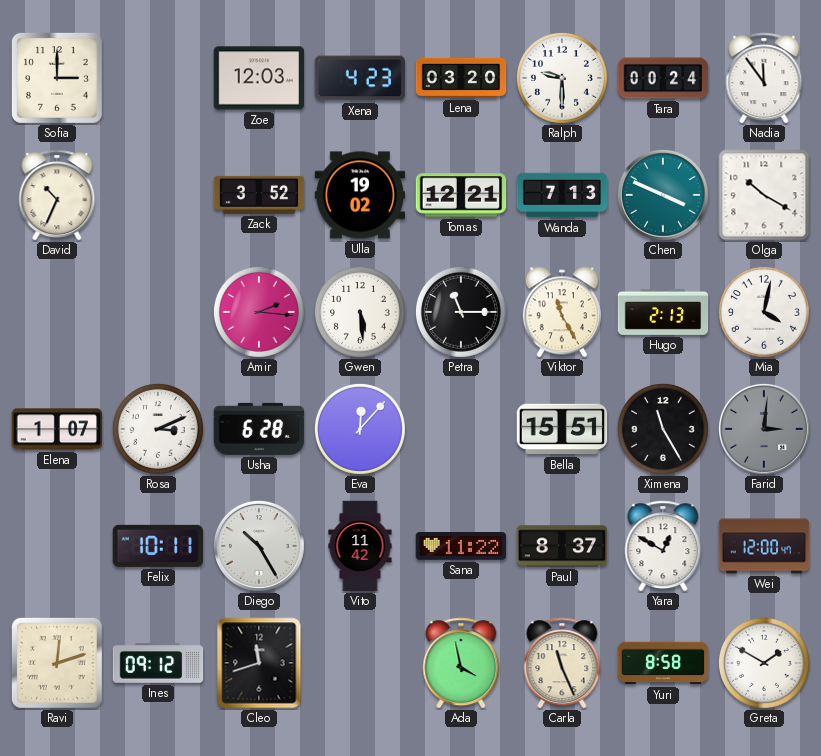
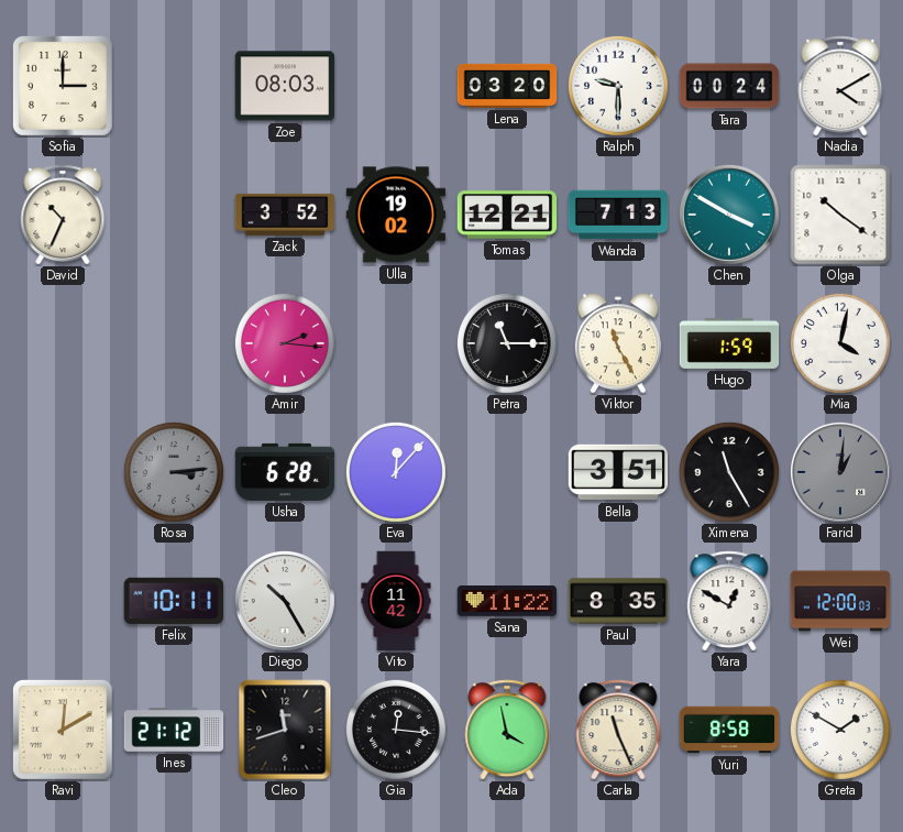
Zoe: 12:03 -> 08:03 (285, 86)
Xena: 4:23 -> none (360, 78)
Nadia: 11:54 -> 4:10 (840, 86)
Chen: 3:49 -> 3:50 (729, 215)
Olga: 10:20 -> 10:21 (840, 215)
Gwen: 5:29 -> none (360, 312)
Hugo: 2:13 -> 1:59 (729, 343)
Elena: 1:07 -> none (57, 429)
Rosa: 3:11 -> 3:14 (174, 472)
Rosa dial: white -> grey (174, 472)
Bella: 15:51 -> 3:51 (618, 472)
Farid: 3:01 -> 1:01 (840, 472)
Paul: 8:37 -> 8:35 (618, 601)
Wei: 12:00:47 -> 12:00:03 (840, 601)
Ravi: 12:12 -> 12:10 (63, 730)
Ines: 09:12 -> 21:12 (174, 730)
Gia: none -> 12:16 (396, 730)
